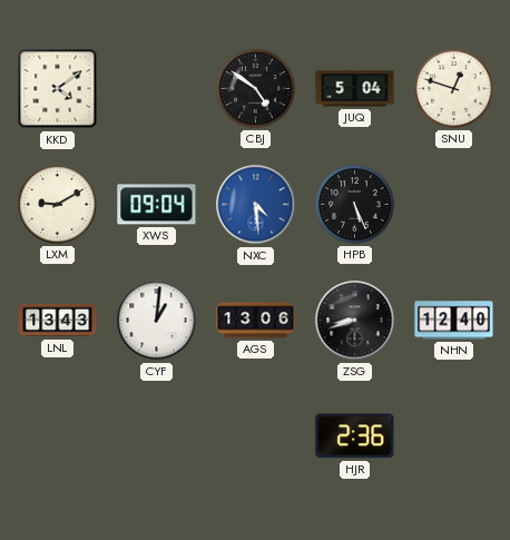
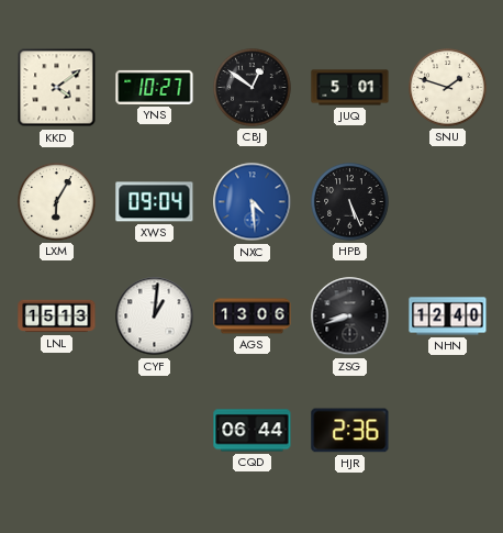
YNS: none -> 10:27 (155, 87)
CBJ: 4:51 -> 12:51 (253, 88)
JUQ: 5:04 -> 5:01 (350, 88)
SNU: 12:48 -> 1:48 (448, 88)
LXM: 9:10 -> 6:05 (57, 202)
LNL: 13:43 -> 15:13 (57, 317)
CQD: none -> 06:44 (253, 431)
